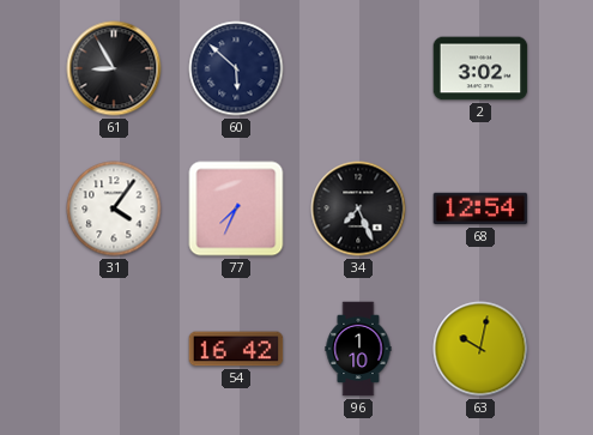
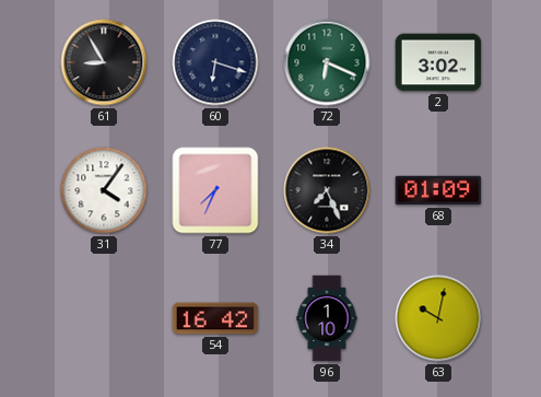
60: 5:52 -> 6:18 (215, 62)
72: none -> 6:19 (327, 62)
68: 12:54 -> 01:09 (438, 190)
